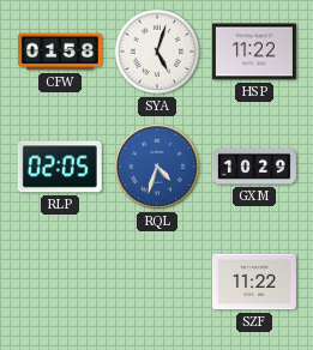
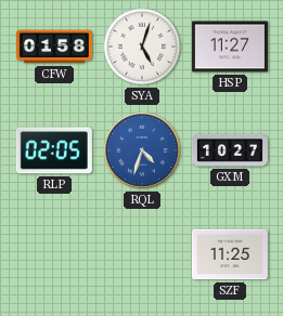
HSP: 11:22 -> 11:27 (230, 47)
GXM: 10:29 -> 10:27 (230, 150)
SZF: 11:22 -> 11:25 (230, 254)
